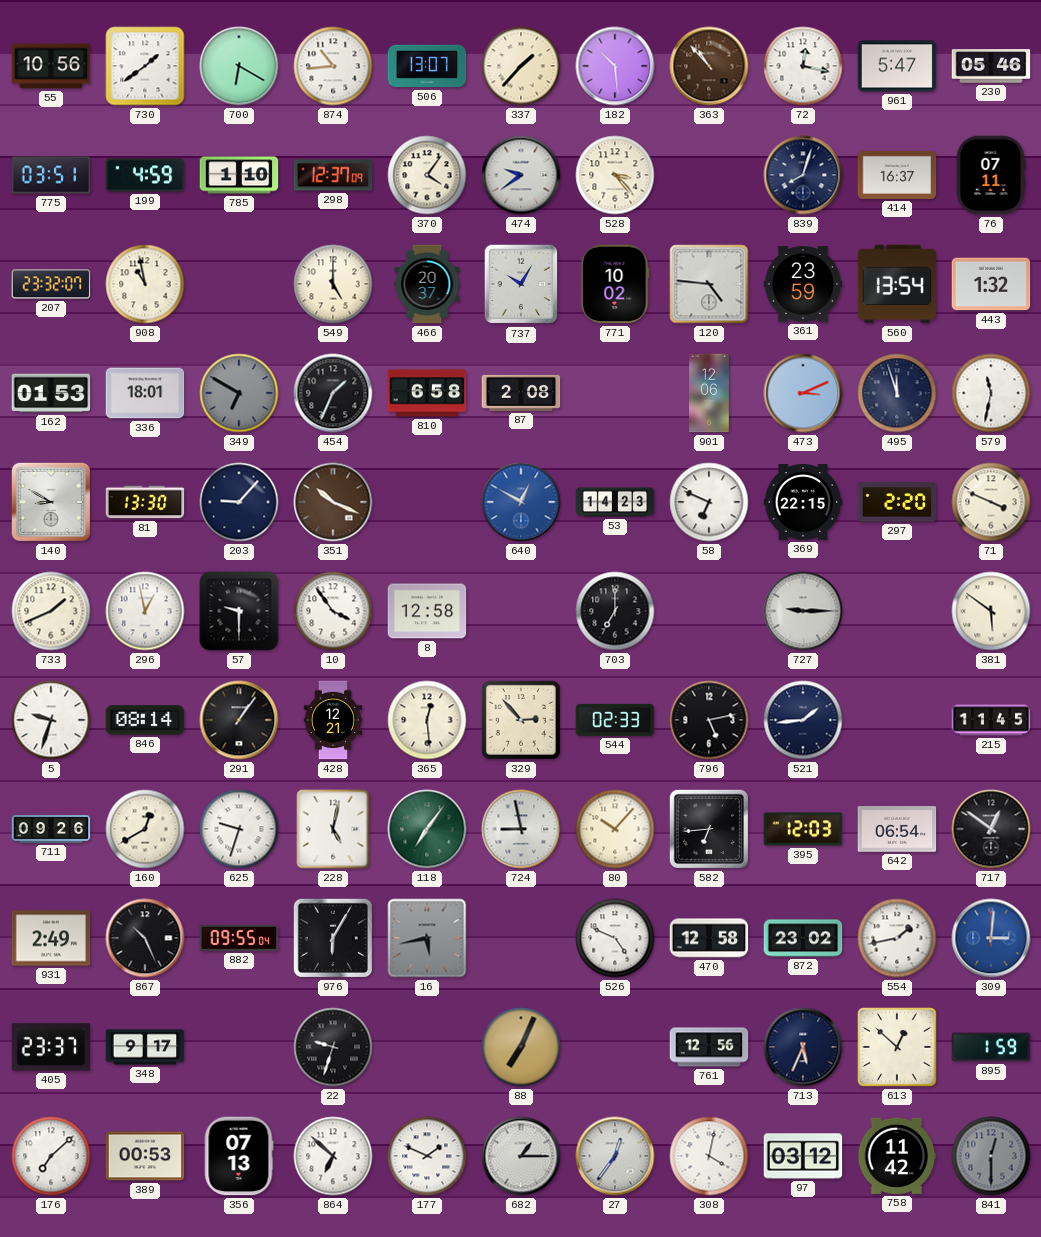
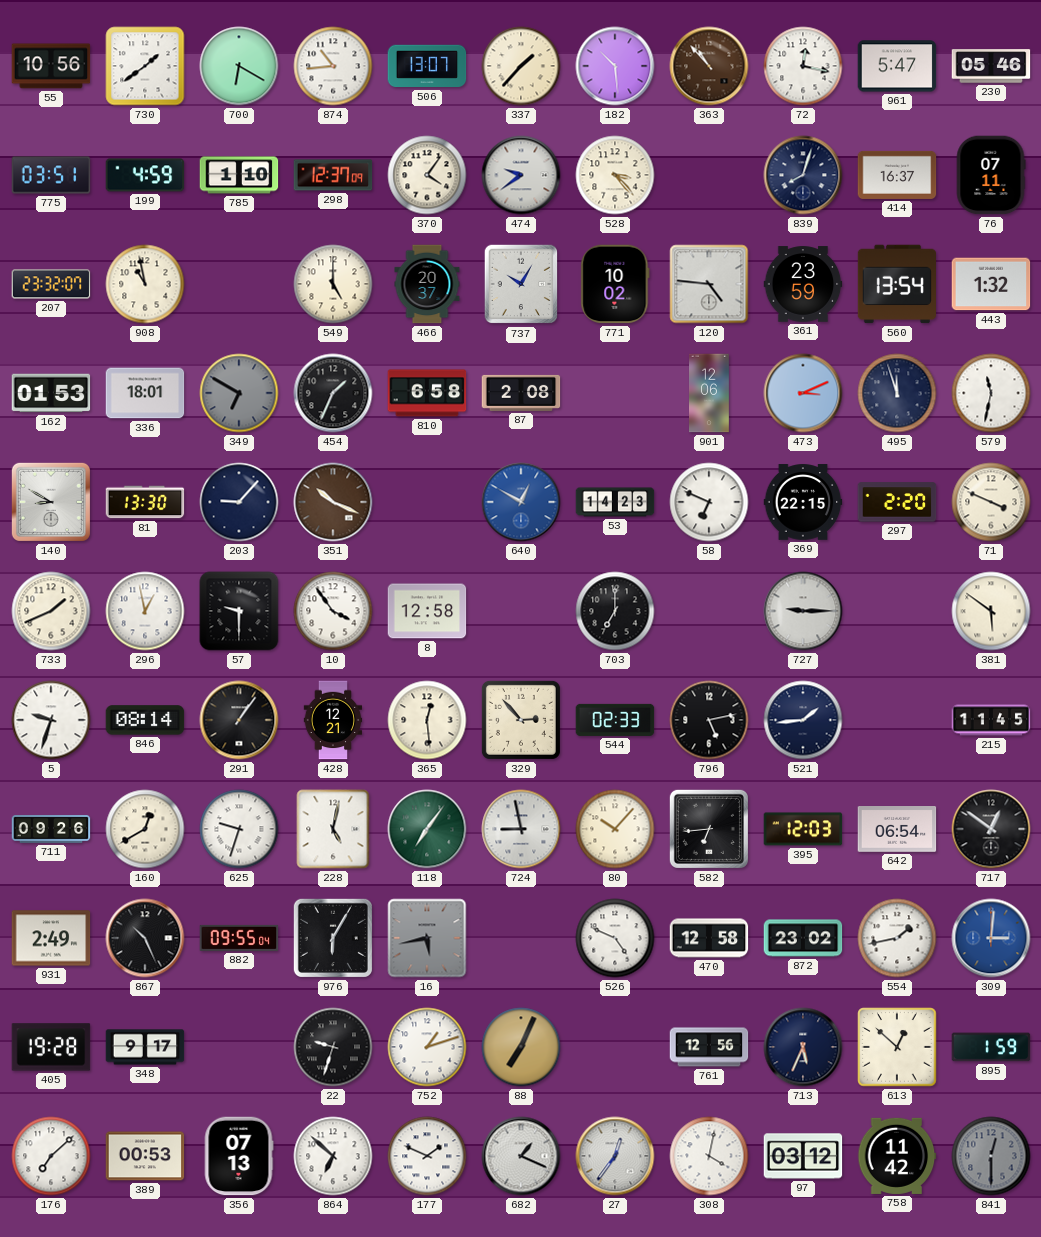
405: 23:37 -> 19:28 (51, 1047)
752: none -> 1:12 (427, 1047)
682: 1:15 -> 1:19 (521, 1156)
